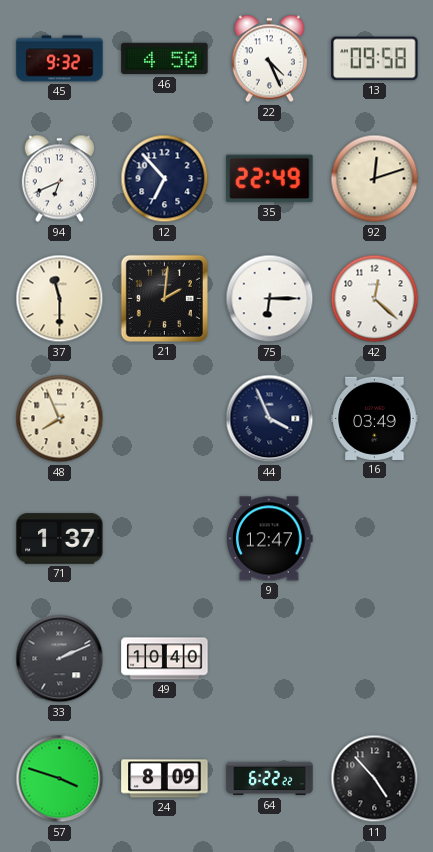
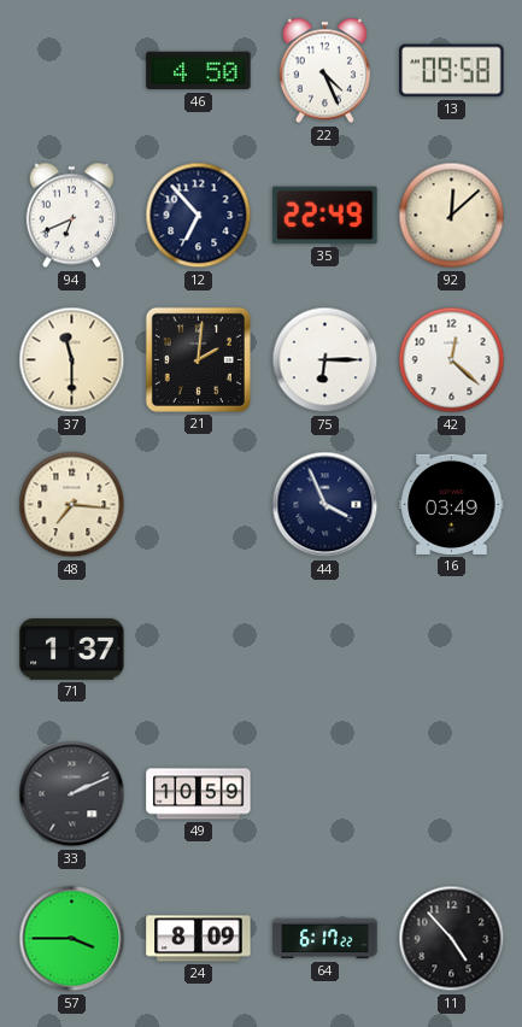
45: 9:32 -> none (60, 59)
92: 12:12 -> 12:08 (452, 216)
48: 7:56 -> 7:16 (72, 505)
9: 12:47 -> none (270, 539)
49: 10:40 -> 10:59 (199, 794)
57: 3:48 -> 3:45 (72, 939)
64: 6:22 -> 6:17 (325, 939)
